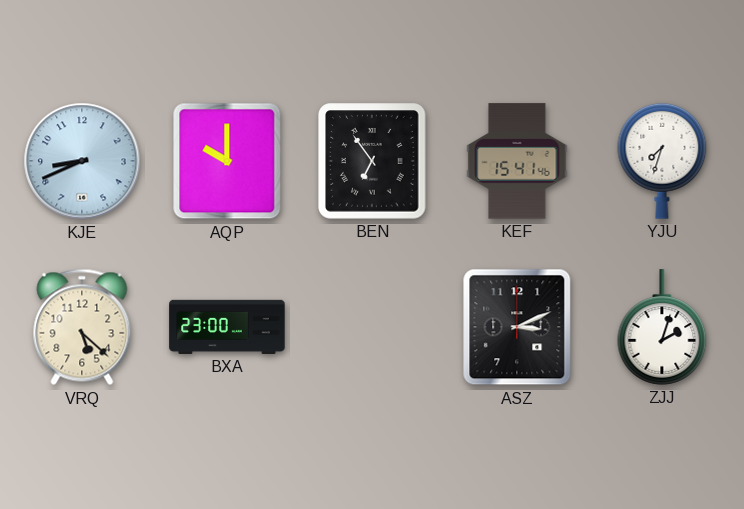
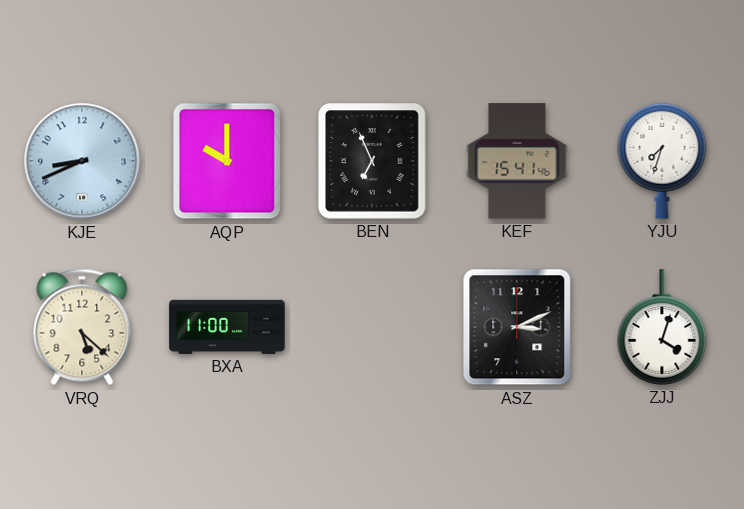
BEN: 6:54 -> 6:56 (372, 161)
BXA: 23:00 -> 11:00 (227, 327)
ZJJ: 2:03 -> 4:03 (662, 327)
